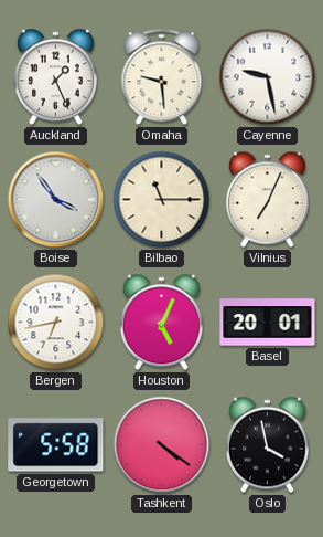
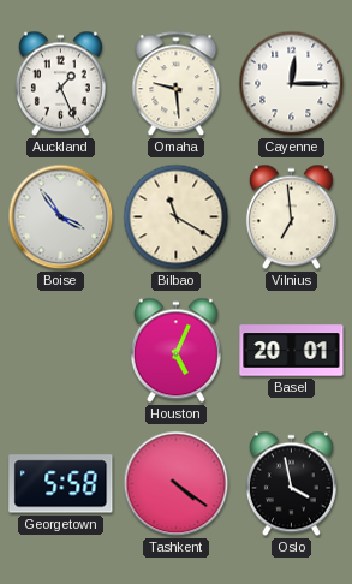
Cayenne: 9:28 -> 12:15 (292, 84)
Bilbao: 11:15 -> 11:20 (177, 217)
Vilnius: 7:04 -> 6:59 (291, 217)
Bergen: 6:43 -> none (56, 323)
